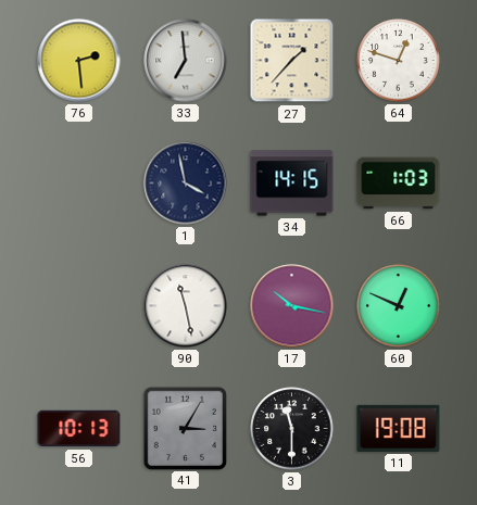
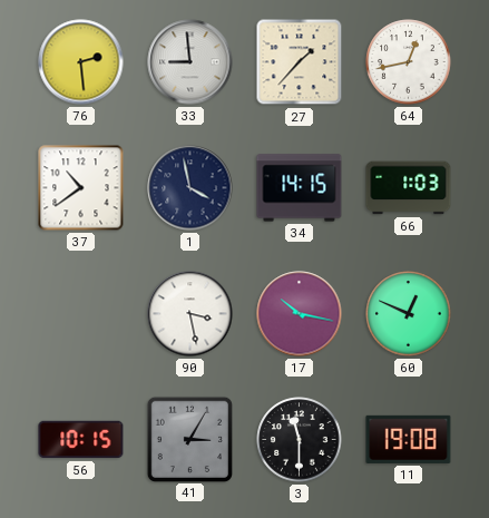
33: 6:59 -> 8:59 (190, 62)
64: 12:48 -> 12:43 (409, 62)
37: none -> 10:39 (81, 188)
90: 11:28 -> 3:28 (190, 314)
56: 10:13 -> 10:15 (81, 440)
